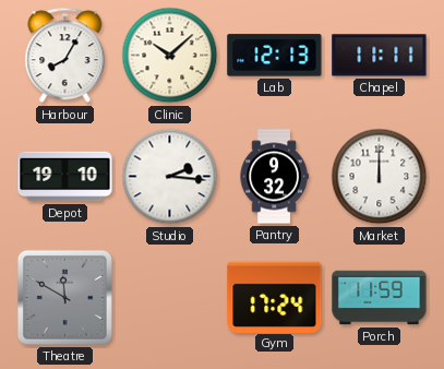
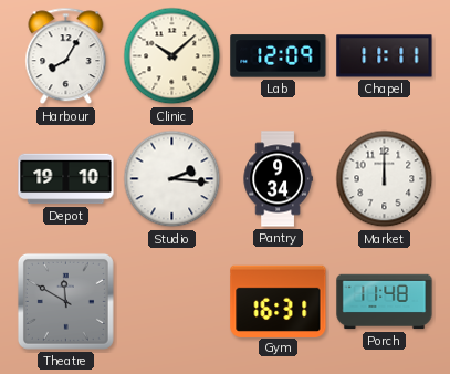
Lab: 12:13 -> 12:09 (279, 56)
Pantry: 9:32 -> 9:34 (278, 179)
Gym: 17:24 -> 16:31 (279, 301)
Porch: 11:59 -> 11:48 (385, 302)
